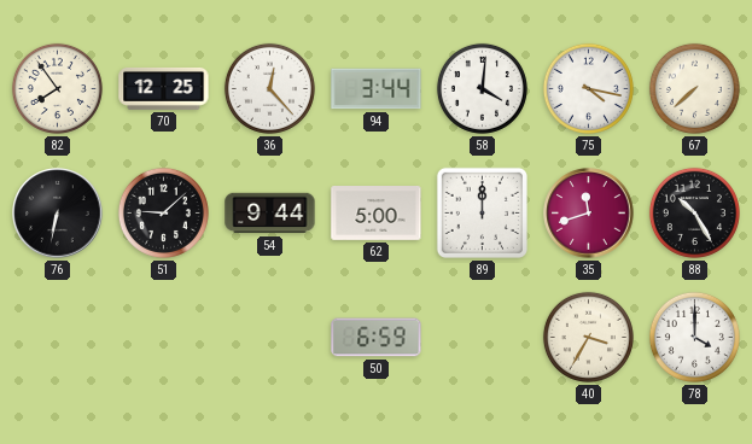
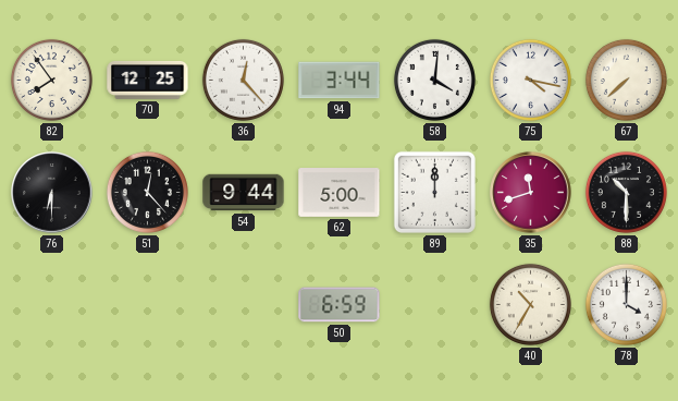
76: 6:32 -> 6:30 (52, 193)
51: 9:08 -> 12:23 (147, 192)
88: 10:25 -> 10:30 (626, 192)
40: 3:35 -> 10:35 (530, 304)
